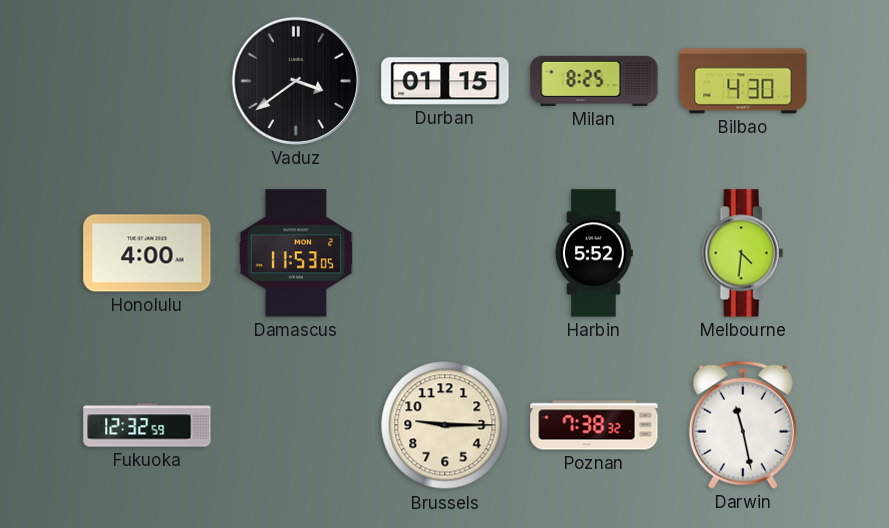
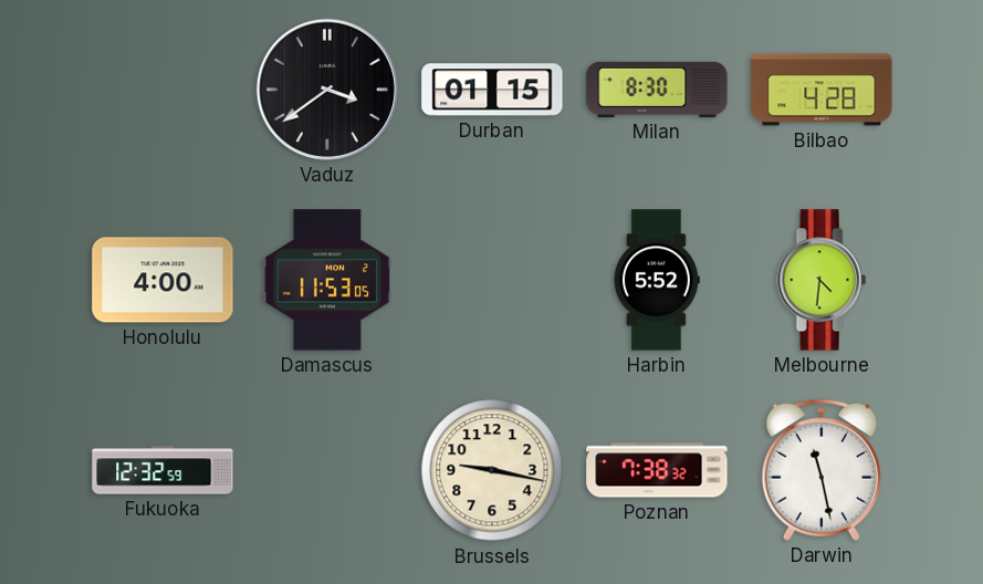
Milan: 8:25 -> 8:30 (657, 90)
Bilbao: 4:30 -> 4:28 (822, 90)
Brussels: 9:15 -> 9:17 (492, 470)
